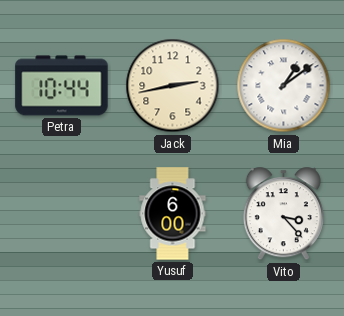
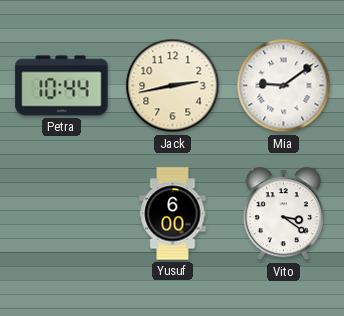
Mia: 1:09 -> 9:09 (284, 86)
Vito: 3:23 -> 3:21 (283, 214)
